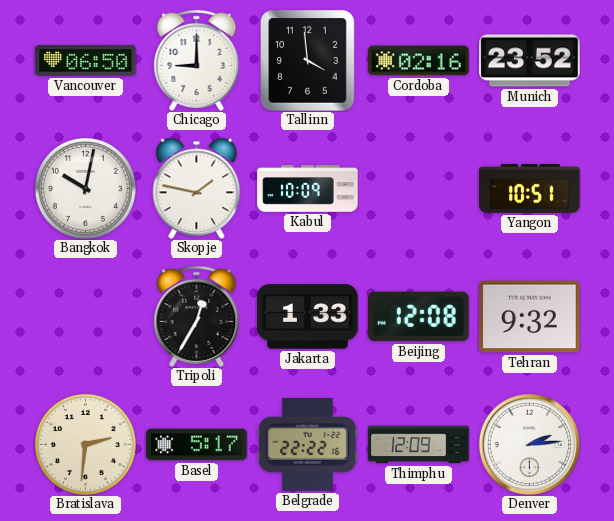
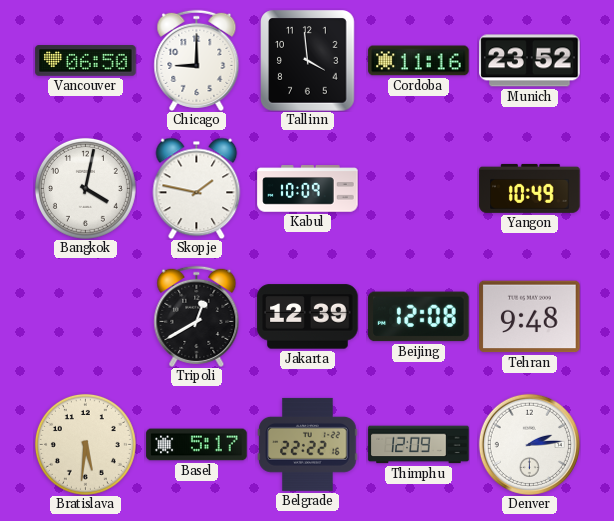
Cordoba: 02:16 -> 11:16 (419, 61)
Bangkok: 10:02 -> 4:02 (85, 188)
Yangon: 10:51 -> 10:49 (530, 188)
Tripoli: 12:35 -> 12:40 (197, 316)
Jakarta: 1:33 -> 12:39 (308, 317)
Tehran: 9:32 -> 9:48 (530, 317)
Bratislava: 2:31 -> 5:31 (85, 444)
